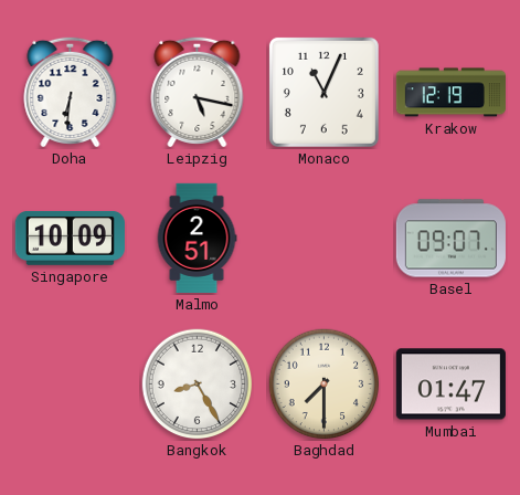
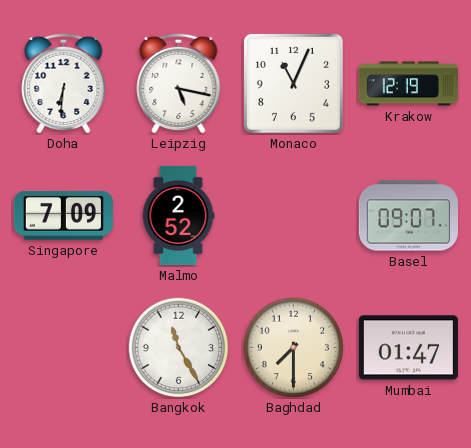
Singapore: 10:09 -> 7:09 (63, 216)
Malmo: 2:51 -> 2:52 (178, 215)
Bangkok: 8:25 -> 11:25 (179, 348)
